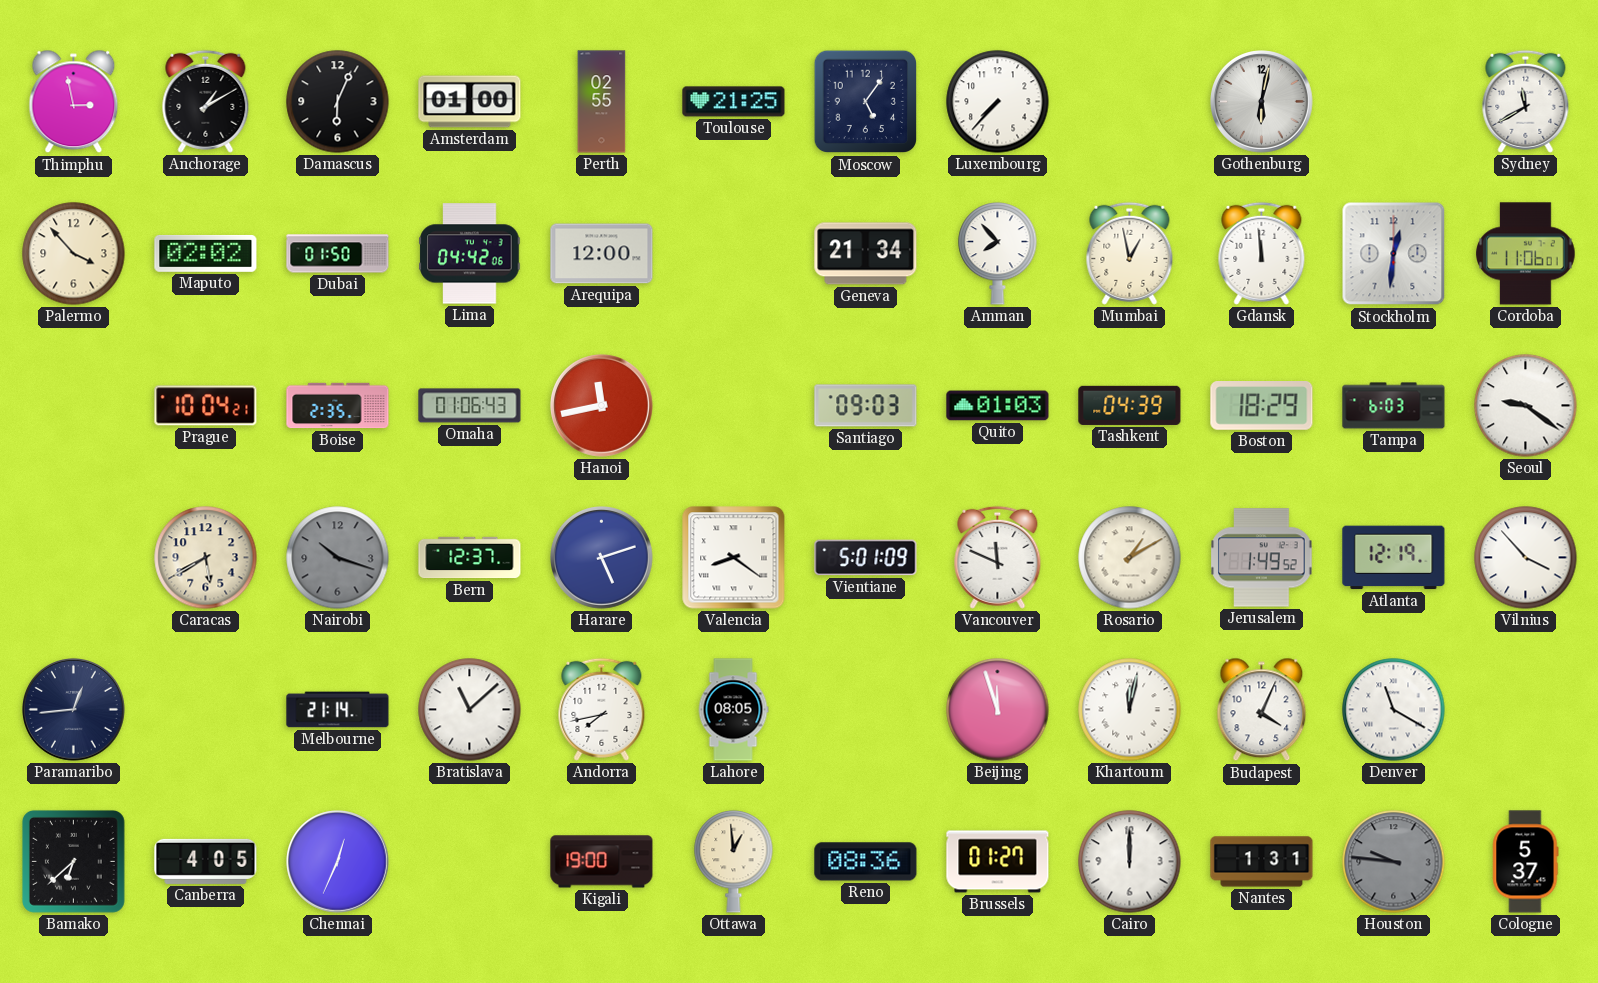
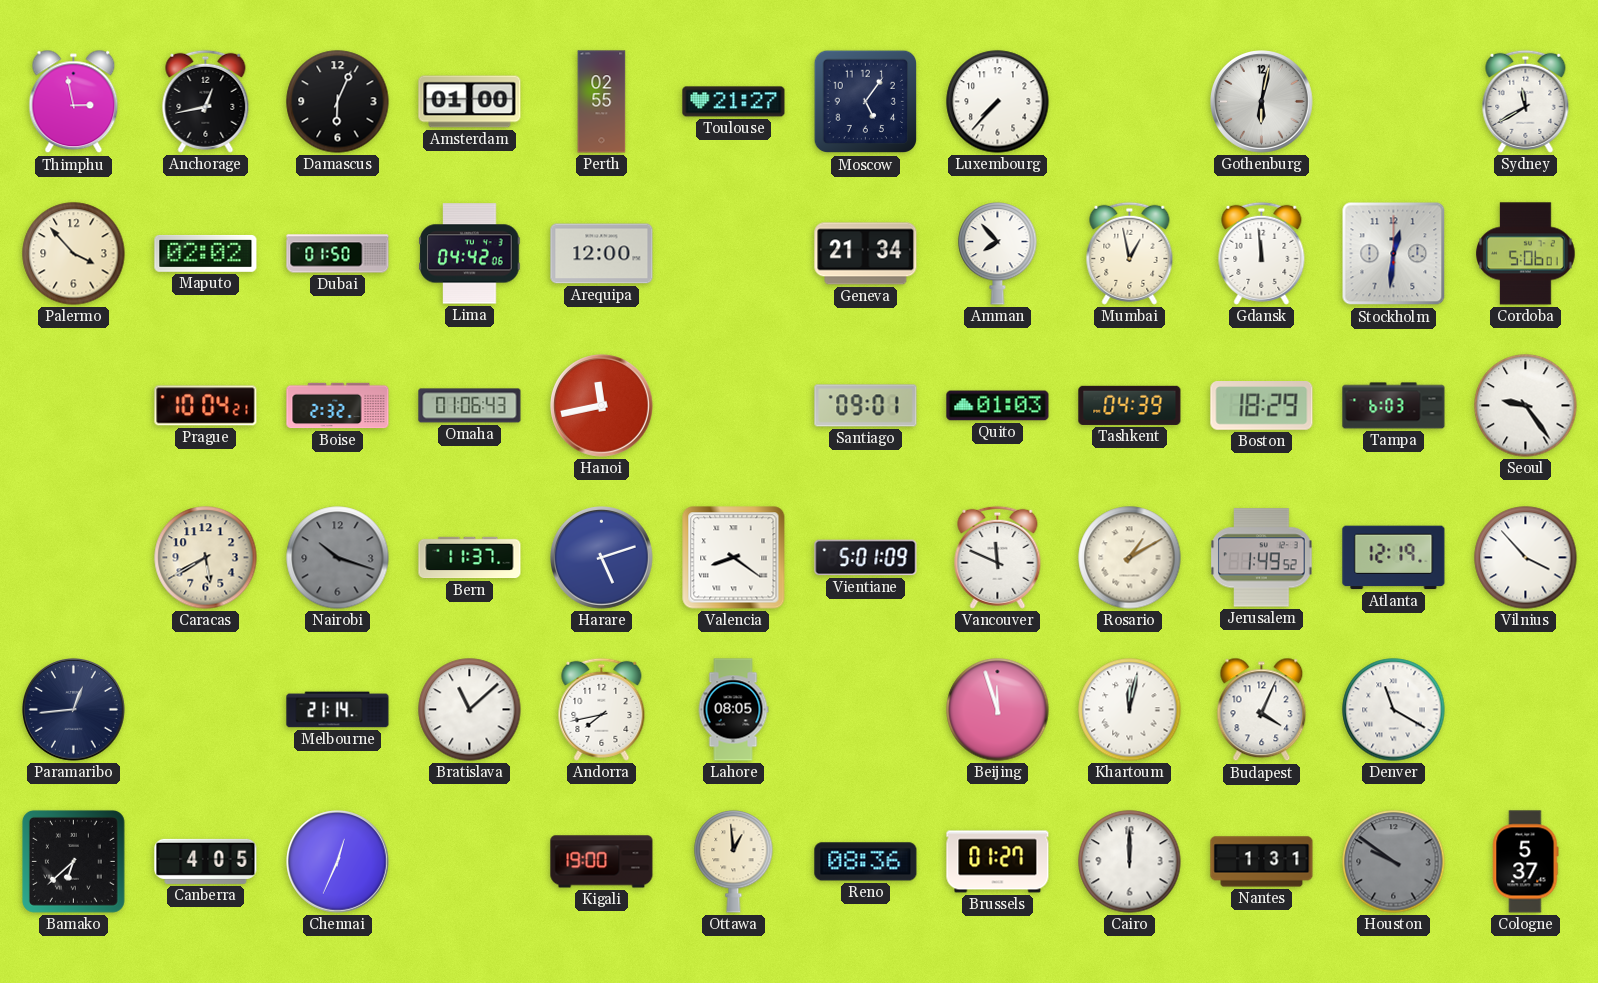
Anchorage: 1:10 -> 12:43 (206, 101)
Toulouse: 21:25 -> 21:27 (734, 102)
Cordoba: 11:06 -> 5:06 (1526, 254)
Boise: 2:35 -> 2:32 (338, 406)
Santiago: 09:03 -> 09:01 (866, 406)
Seoul: 9:21 -> 9:24 (1526, 406)
Bern: 12:37 -> 11:37 (470, 558)
Houston: 9:46 -> 9:51 (1394, 862)
